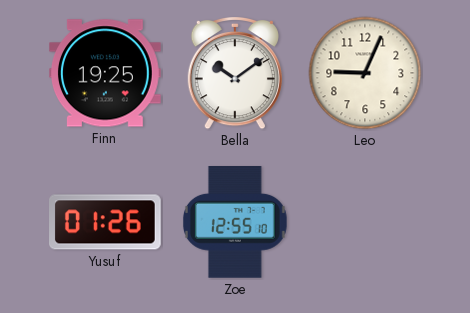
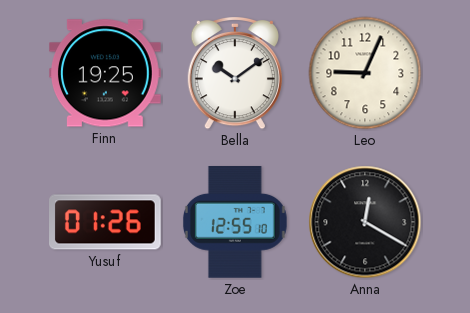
Anna: none -> 12:20 (365, 222)
